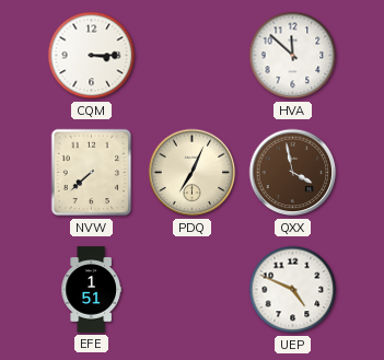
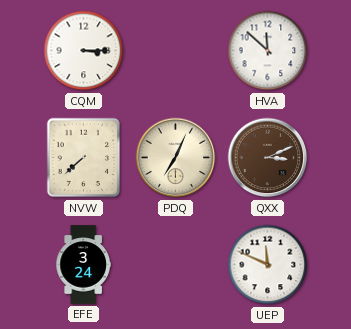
QXX: 3:58 -> 3:11 (268, 158)
EFE: 1:51 -> 3:24 (83, 265)
UEP: 4:49 -> 11:49 (268, 265)
